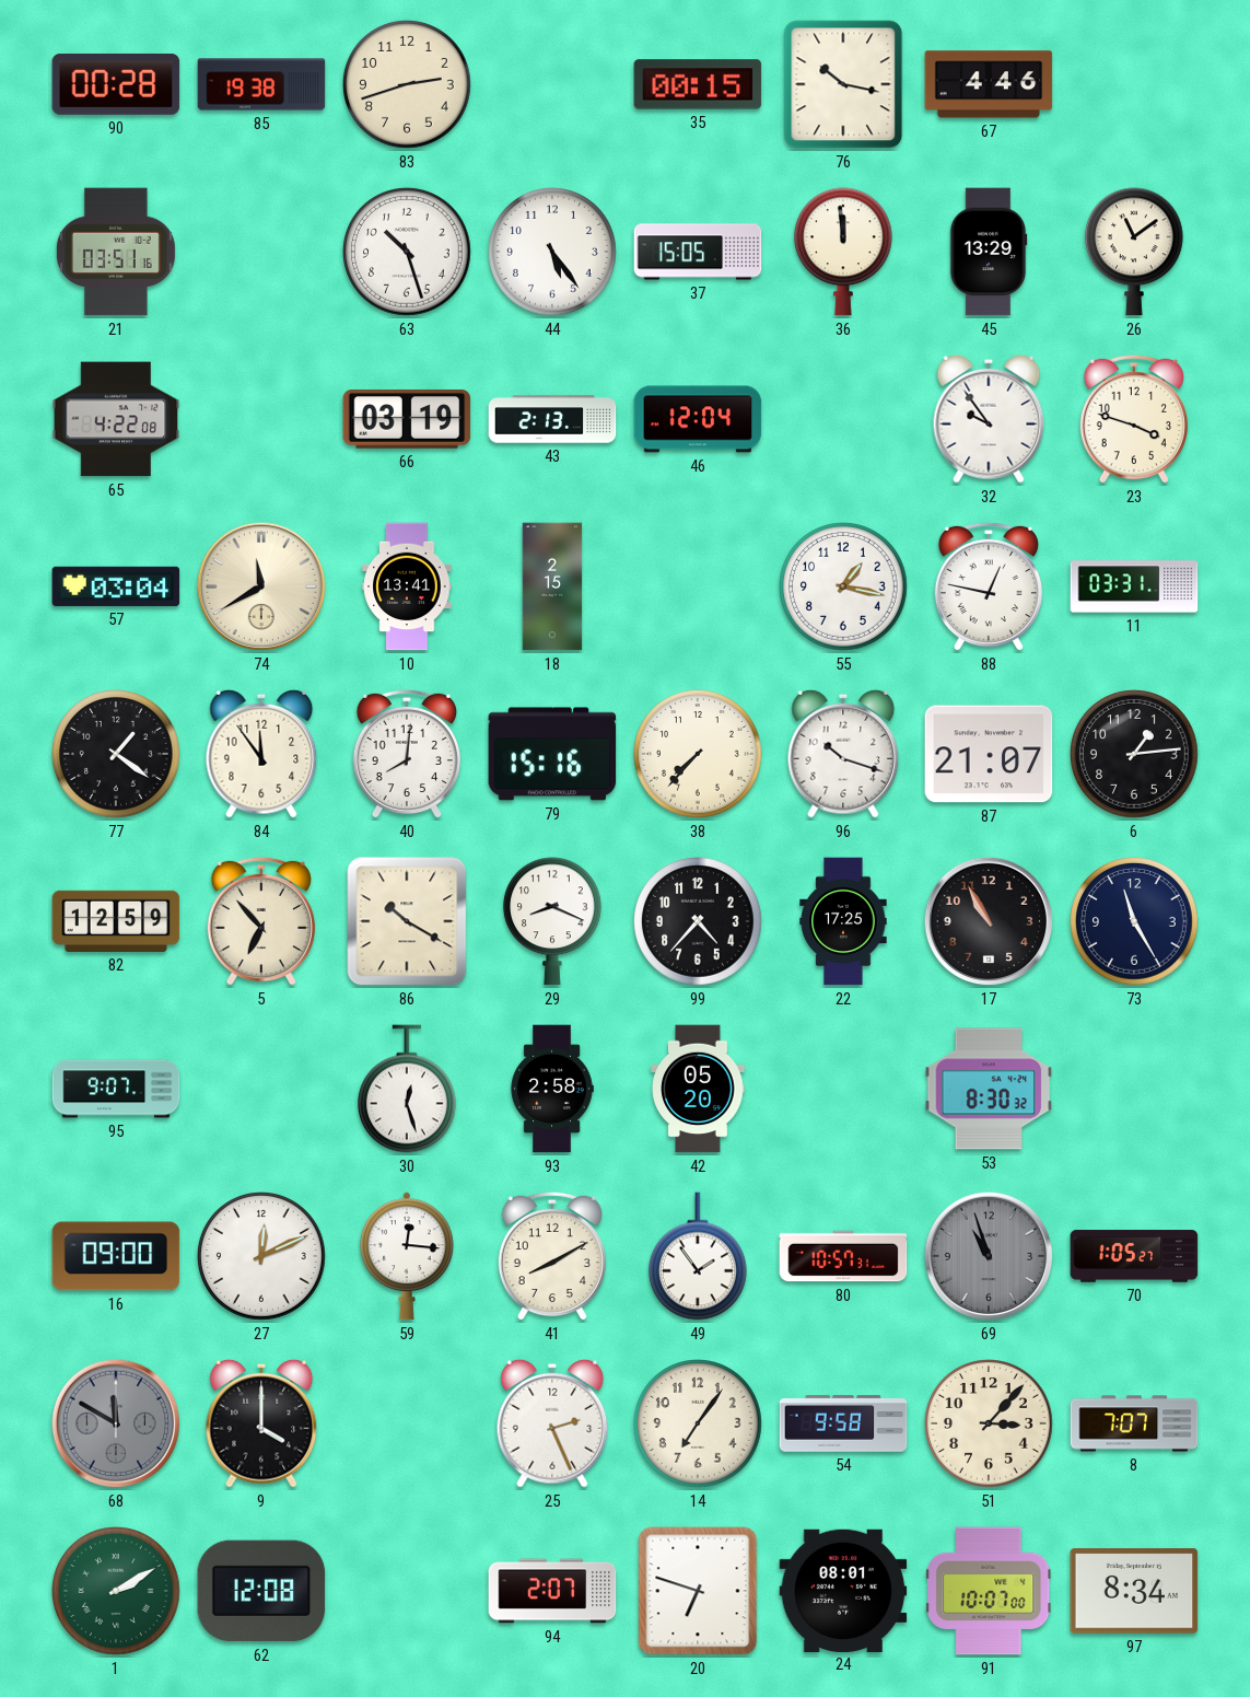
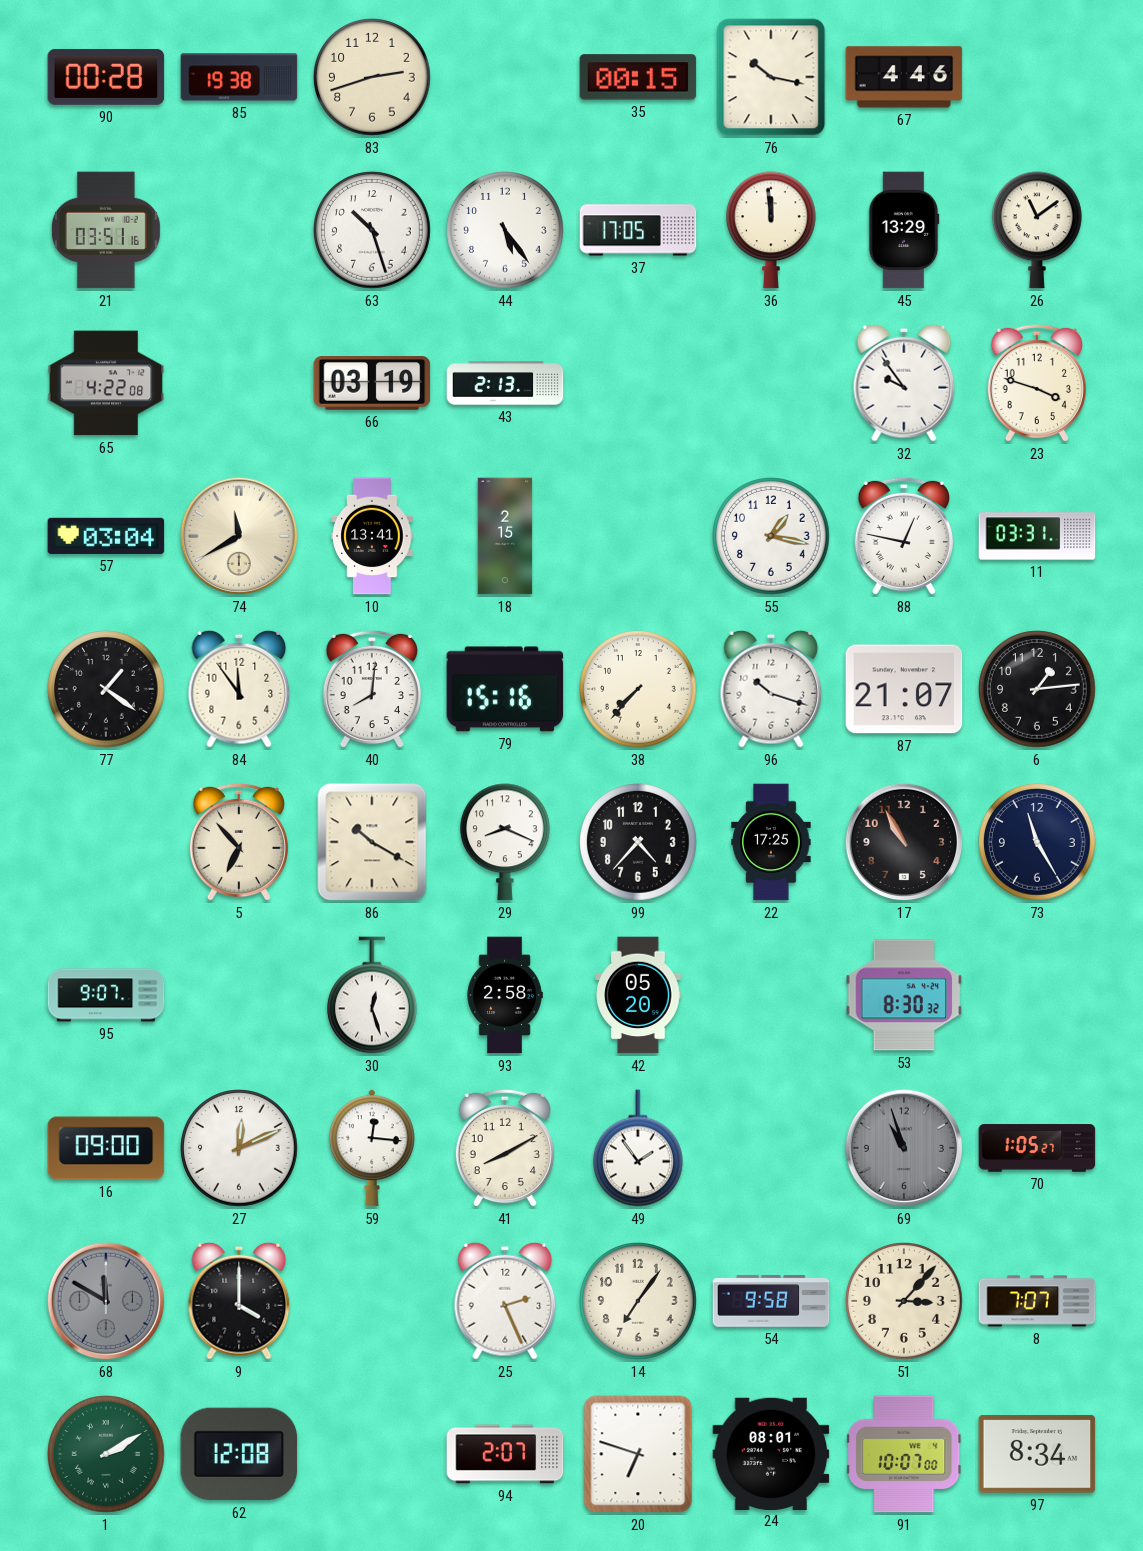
37: 15:05 -> 17:05 (638, 230)
46: 12:04 -> none (698, 419)
82: 12:59 -> none (116, 921)
80: 10:57 -> none (843, 1256)
